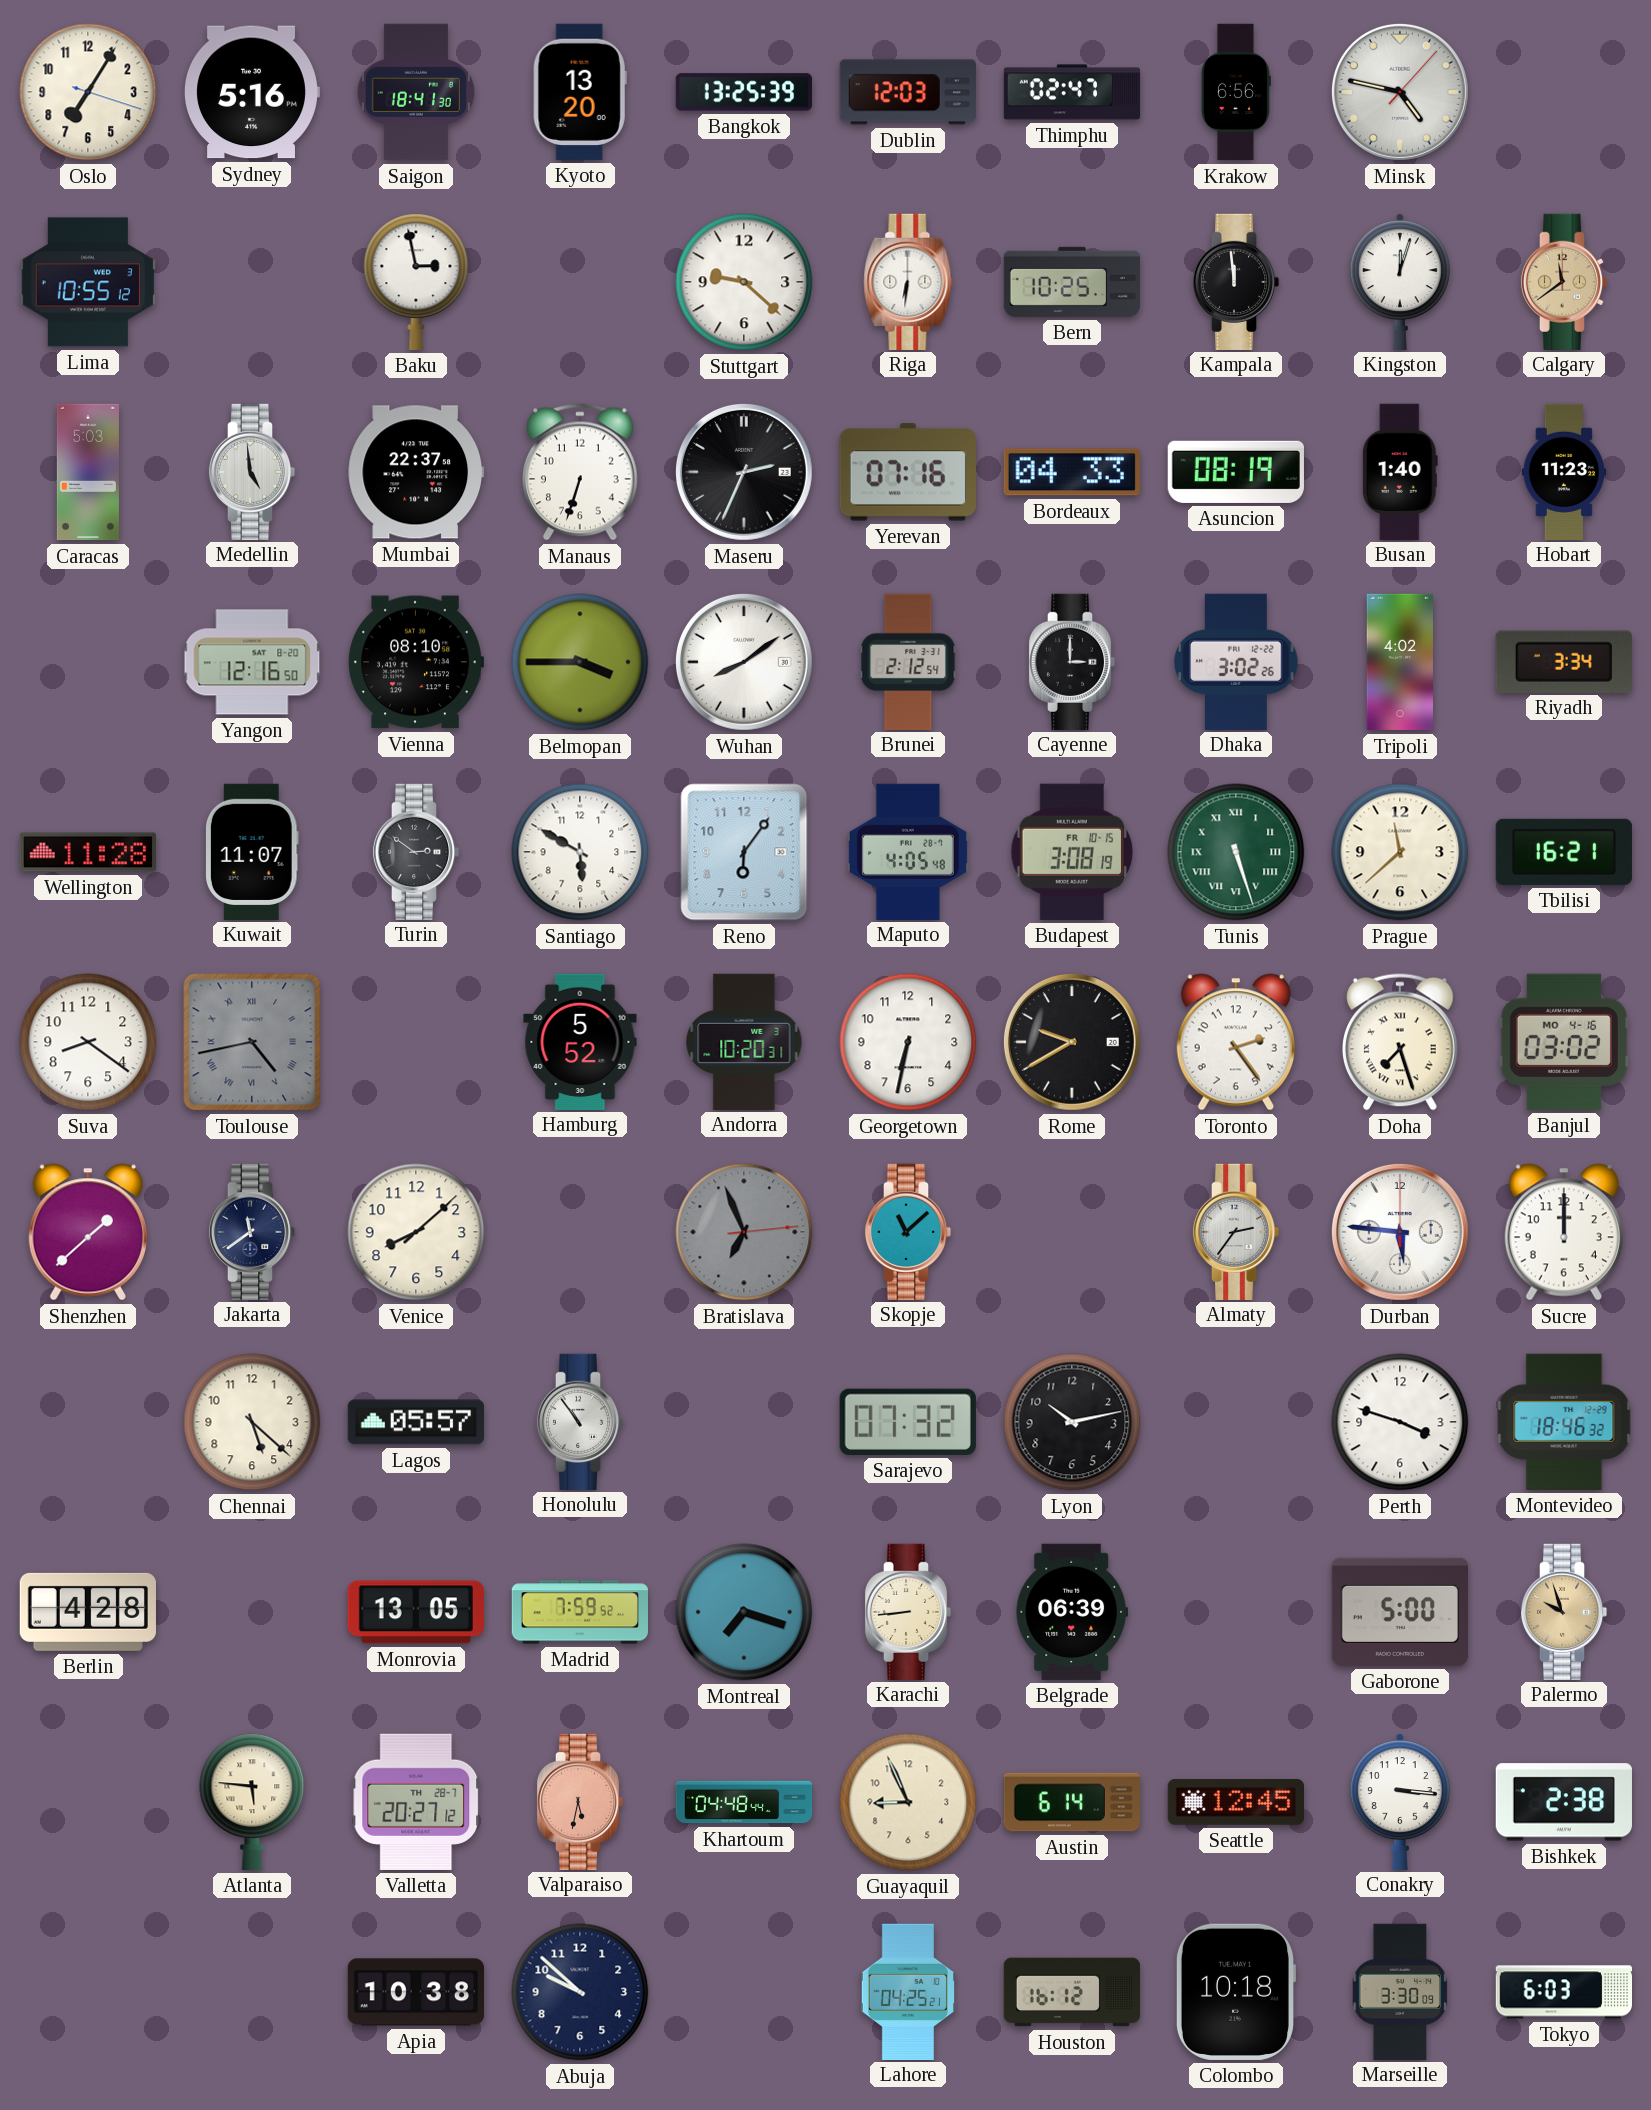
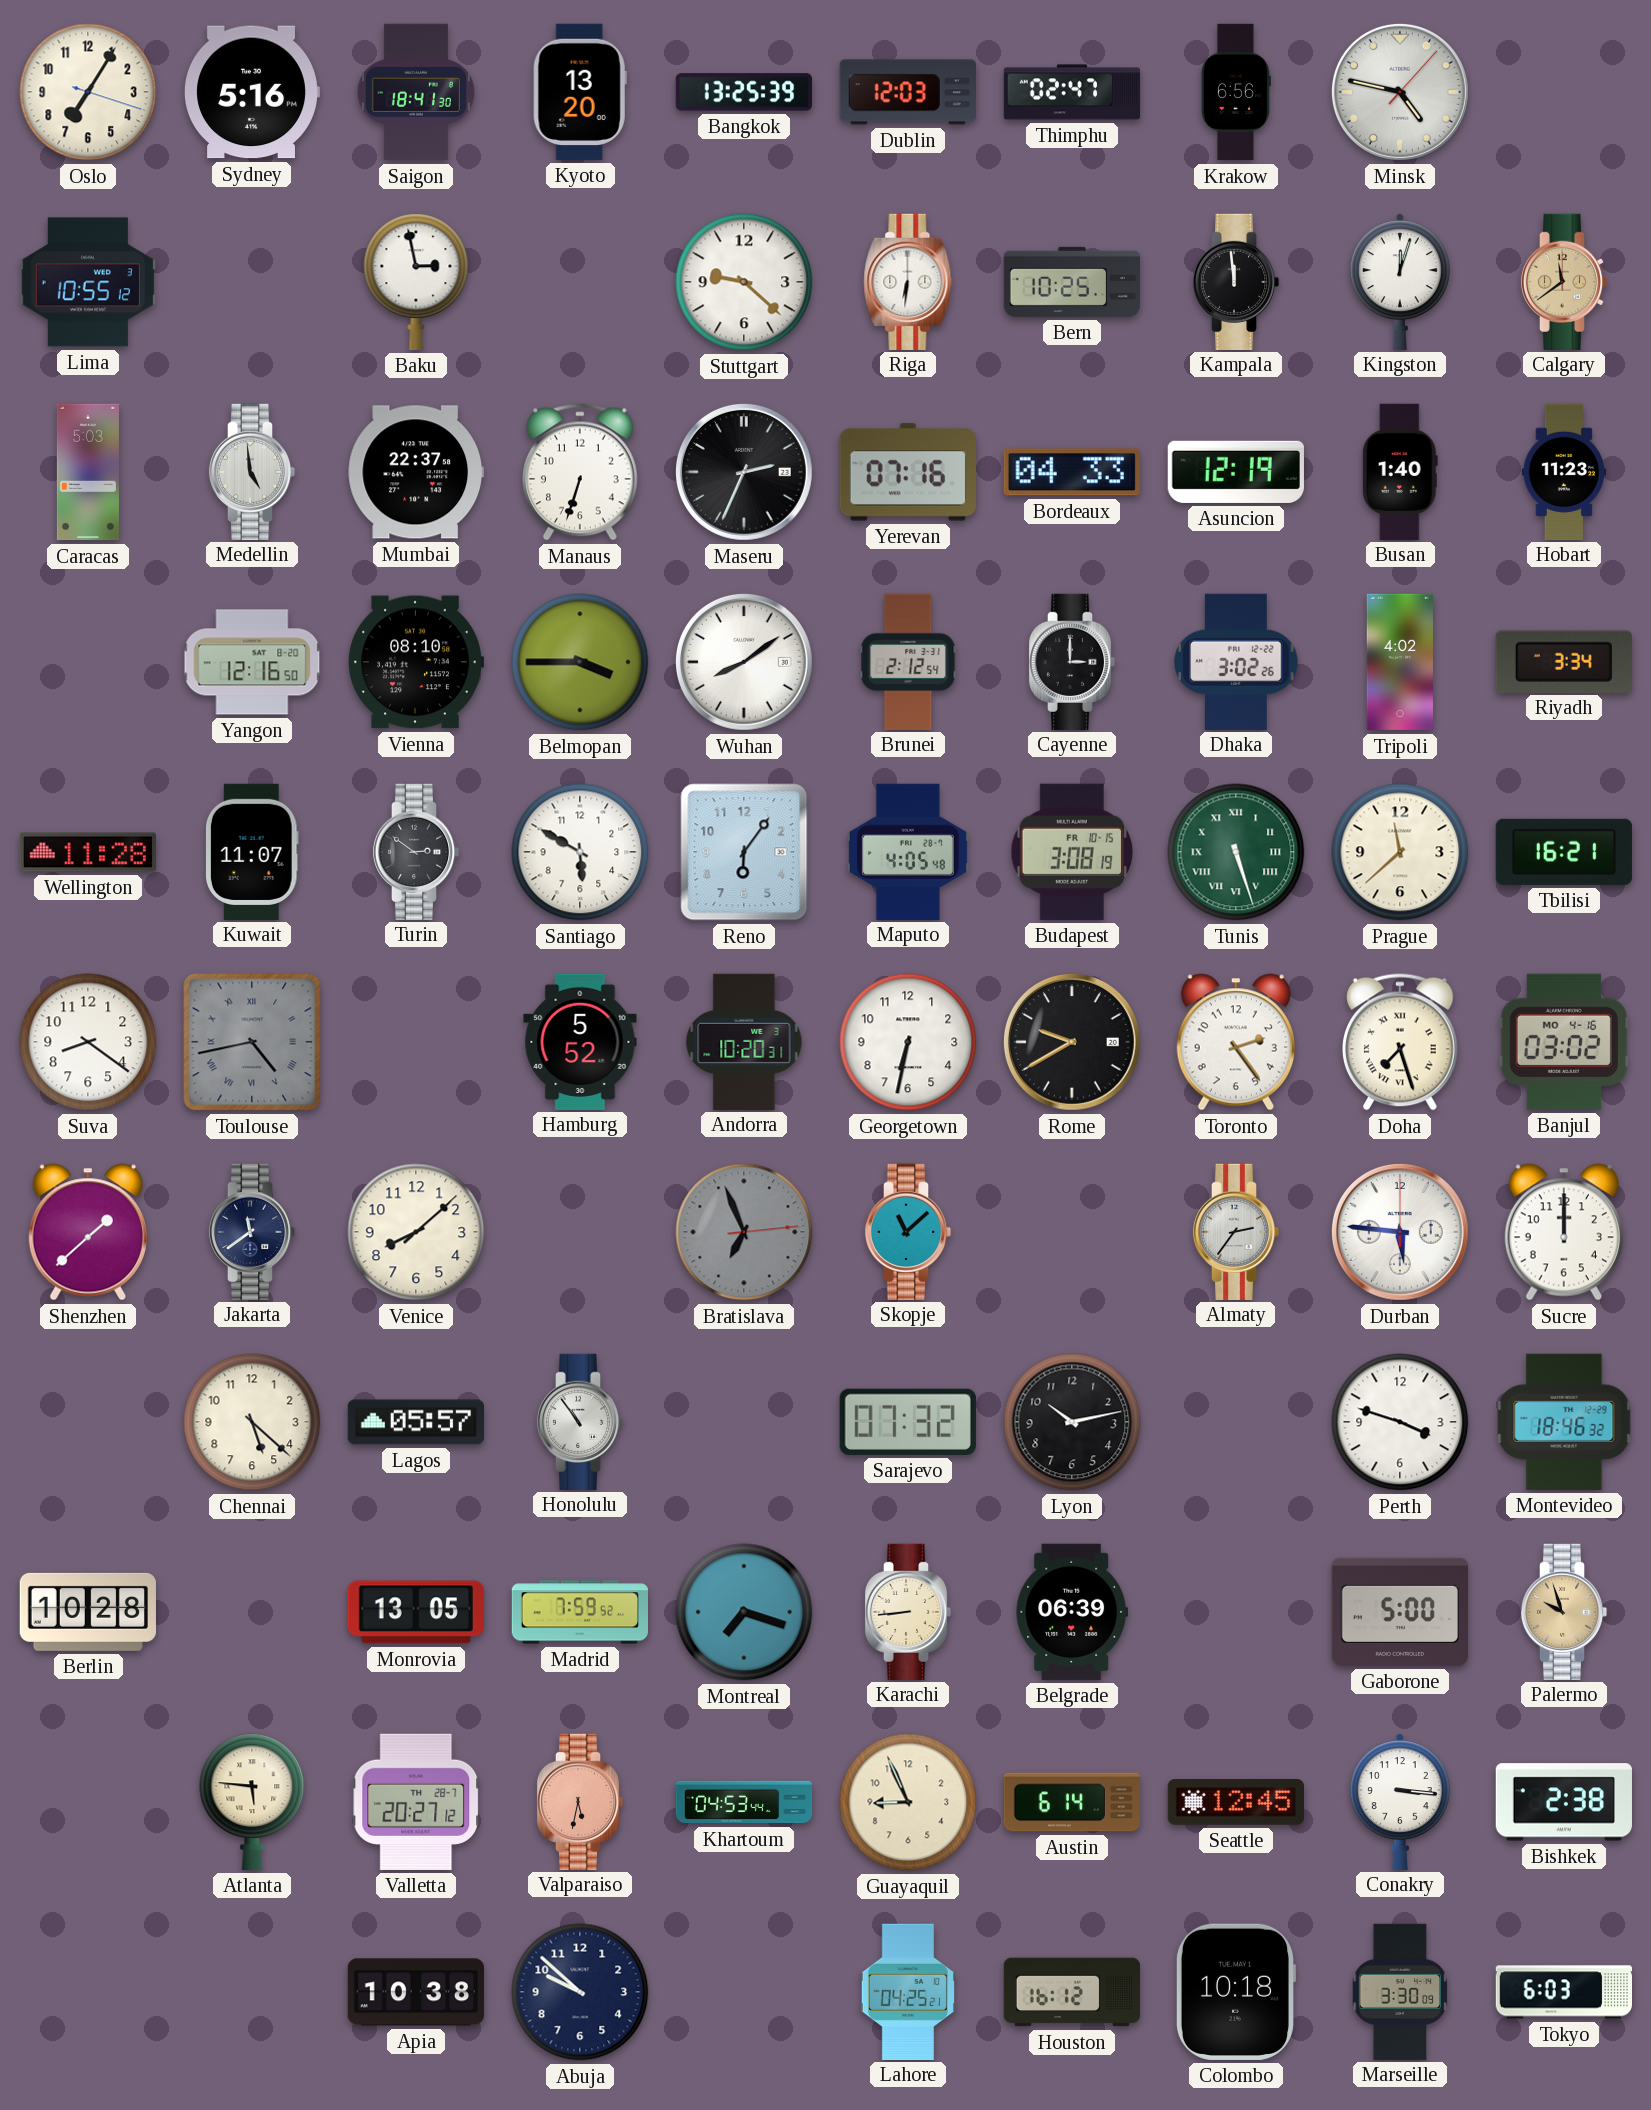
Asuncion: 08:19 -> 12:19 (1236, 472)
Berlin: 4:28 -> 10:28 (88, 1612)
Khartoum: 04:48 -> 04:53 (744, 1802)
